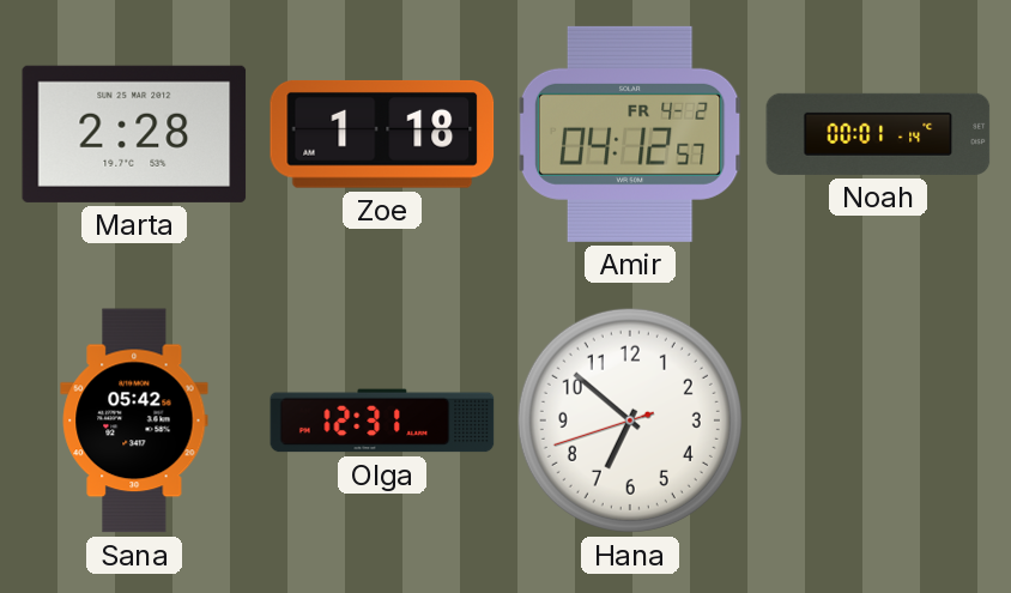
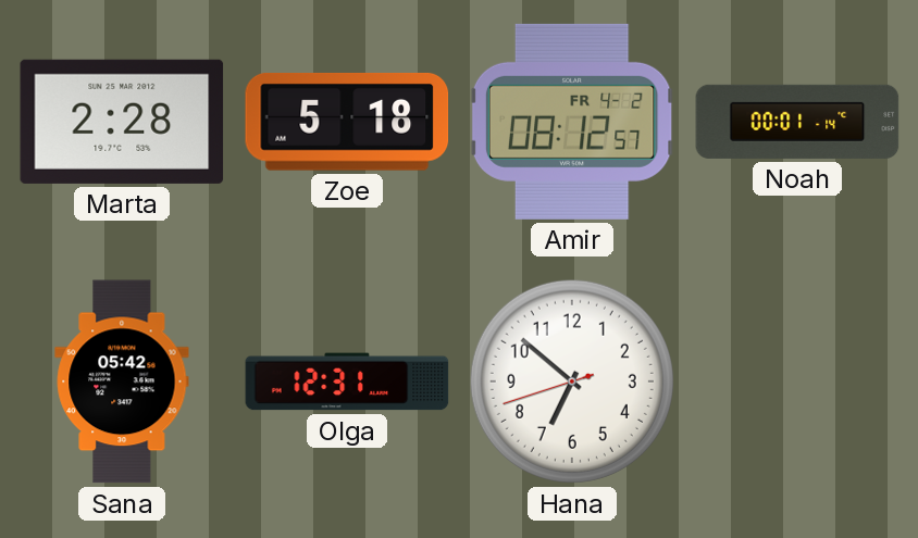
Zoe: 1:18 -> 5:18 (347, 122)
Amir: 04:12 -> 08:12 (572, 122)
